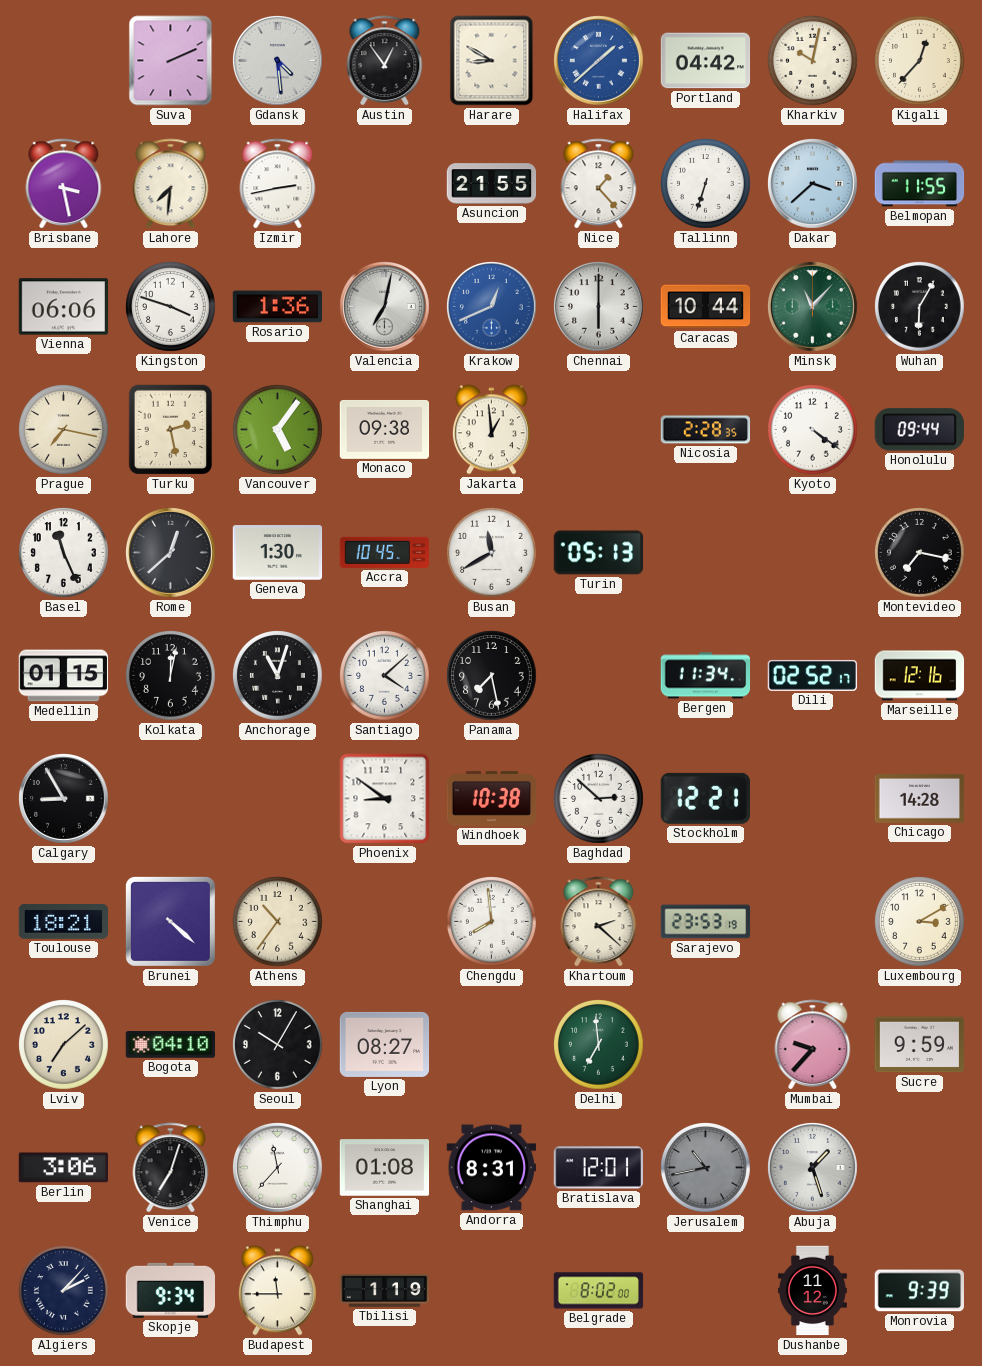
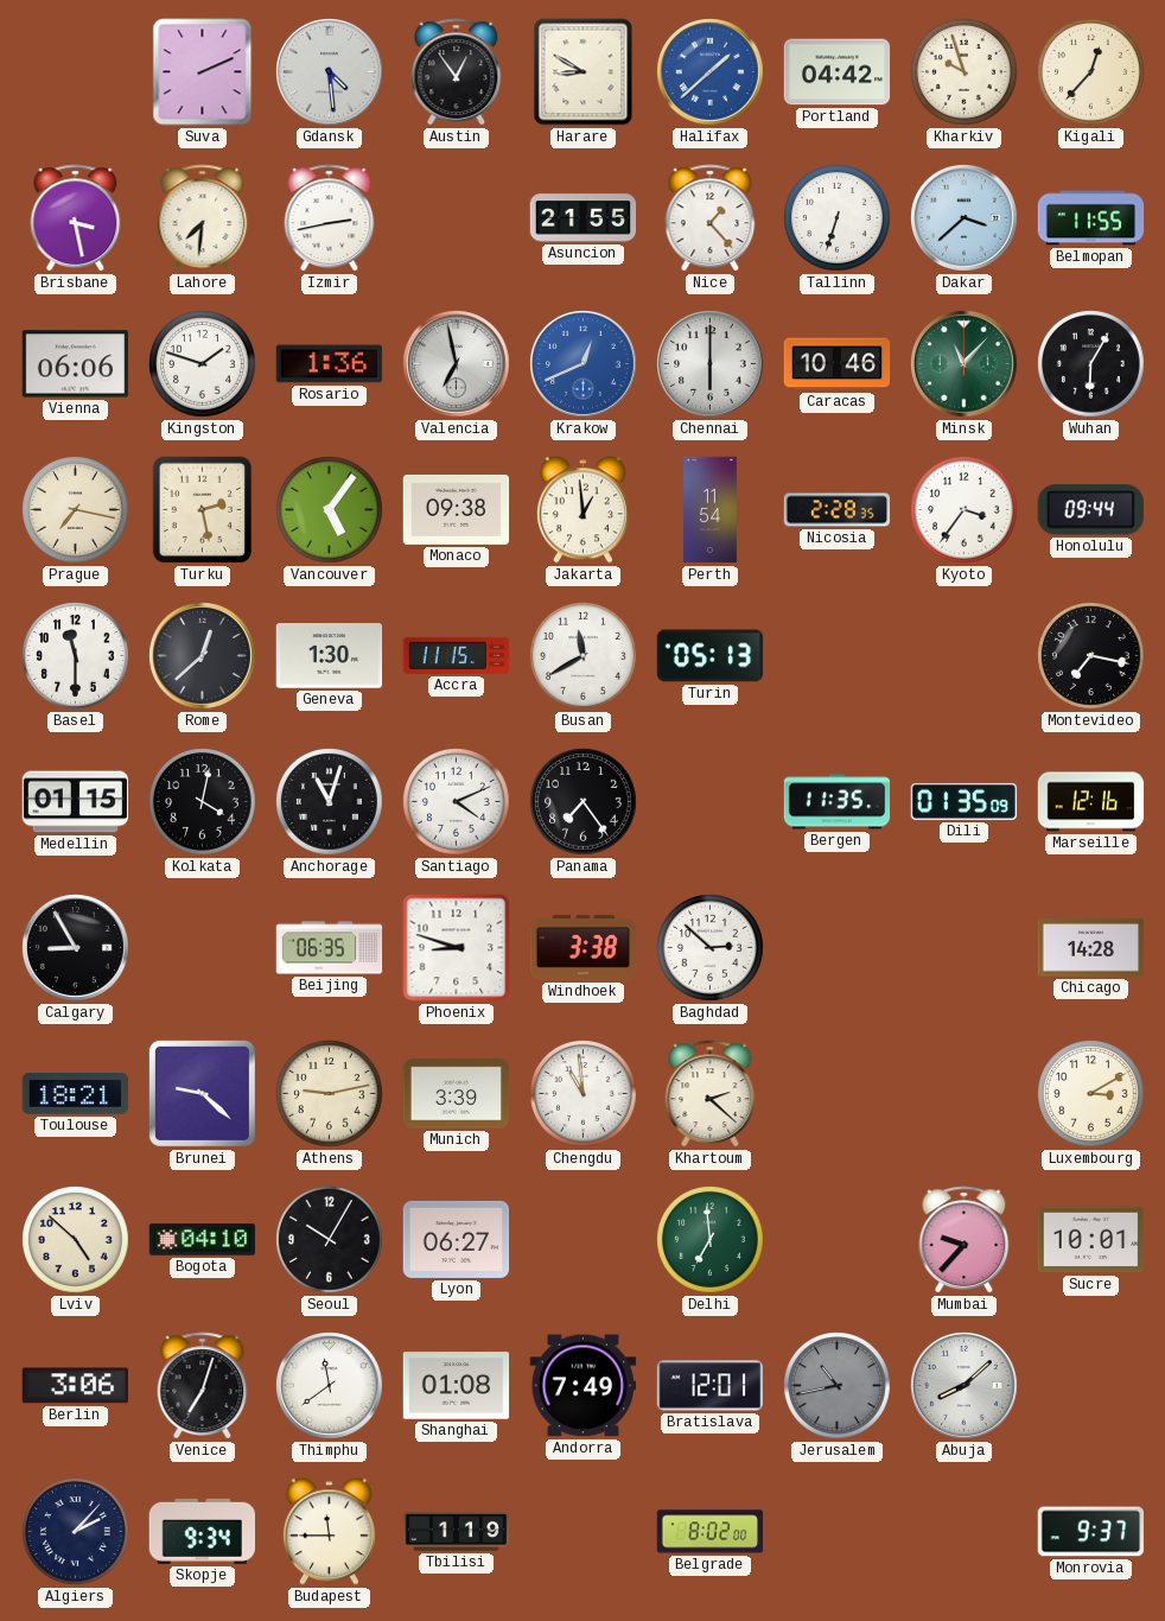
Kharkiv: 10:02 -> 9:57 (965, 72)
Kingston: 3:48 -> 1:48 (203, 364)
Valencia: 7:02 -> 6:58 (457, 364)
Caracas: 10:44 -> 10:46 (838, 364)
Perth: none -> 11:54 (711, 510)
Kyoto: 4:21 -> 3:36 (965, 510)
Basel: 11:26 -> 11:30 (76, 656)
Accra: 10:45 -> 11:15 (457, 655)
Kolkata: 12:02 -> 4:02 (203, 802)
Santiago: 4:08 -> 4:11 (457, 802)
Panama: 7:28 -> 7:24 (584, 802)
Bergen: 11:34 -> 11:35 (838, 802)
Dili: 02:52 -> 01:35 (965, 801)
Beijing: none -> 06:35 (330, 948)
Phoenix: 8:51 -> 8:48 (457, 948)
Windhoek: 10:38 -> 3:38 (584, 947)
Stockholm: 12:21 -> none (705, 798)
Brunei: 4:22 -> 9:22 (202, 1093)
Athens: 10:36 -> 9:13 (330, 1094)
Munich: none -> 3:39 (457, 1094)
Chengdu: 7:59 -> 10:59 (584, 1094)
Sarajevo: 23:53 -> none (706, 922)
Lviv: 7:08 -> 4:52 (76, 1240)
Lyon: 08:27 -> 06:27 (457, 1239)
Sucre: 9:59 -> 10:01 (1091, 1240)
Thimphu: 11:37 -> 11:39 (330, 1386)
Andorra: 8:31 -> 7:49 (584, 1386)
Abuja: 1:27 -> 8:08 (965, 1386)
Dushanbe: 11:12 -> none (812, 1291)
Monrovia: 9:39 -> 9:37 (1090, 1532)
